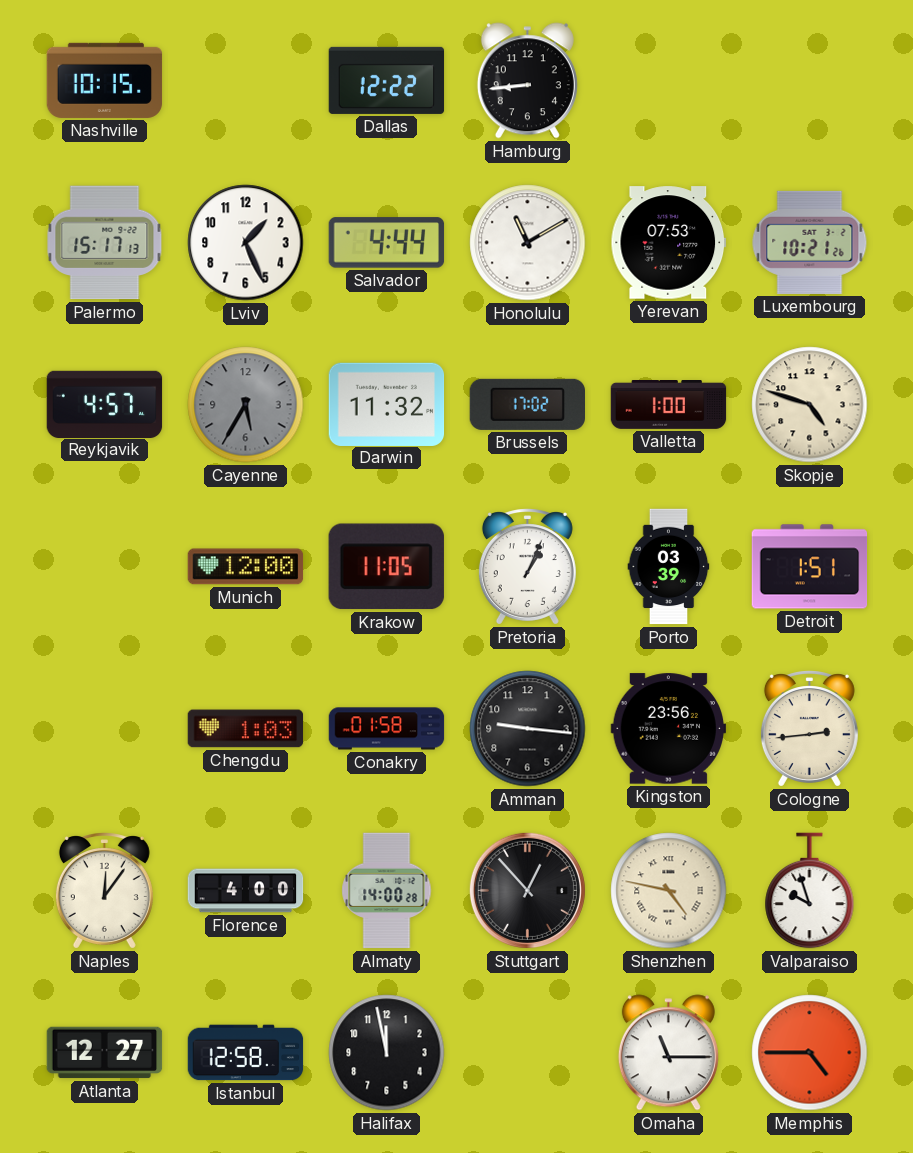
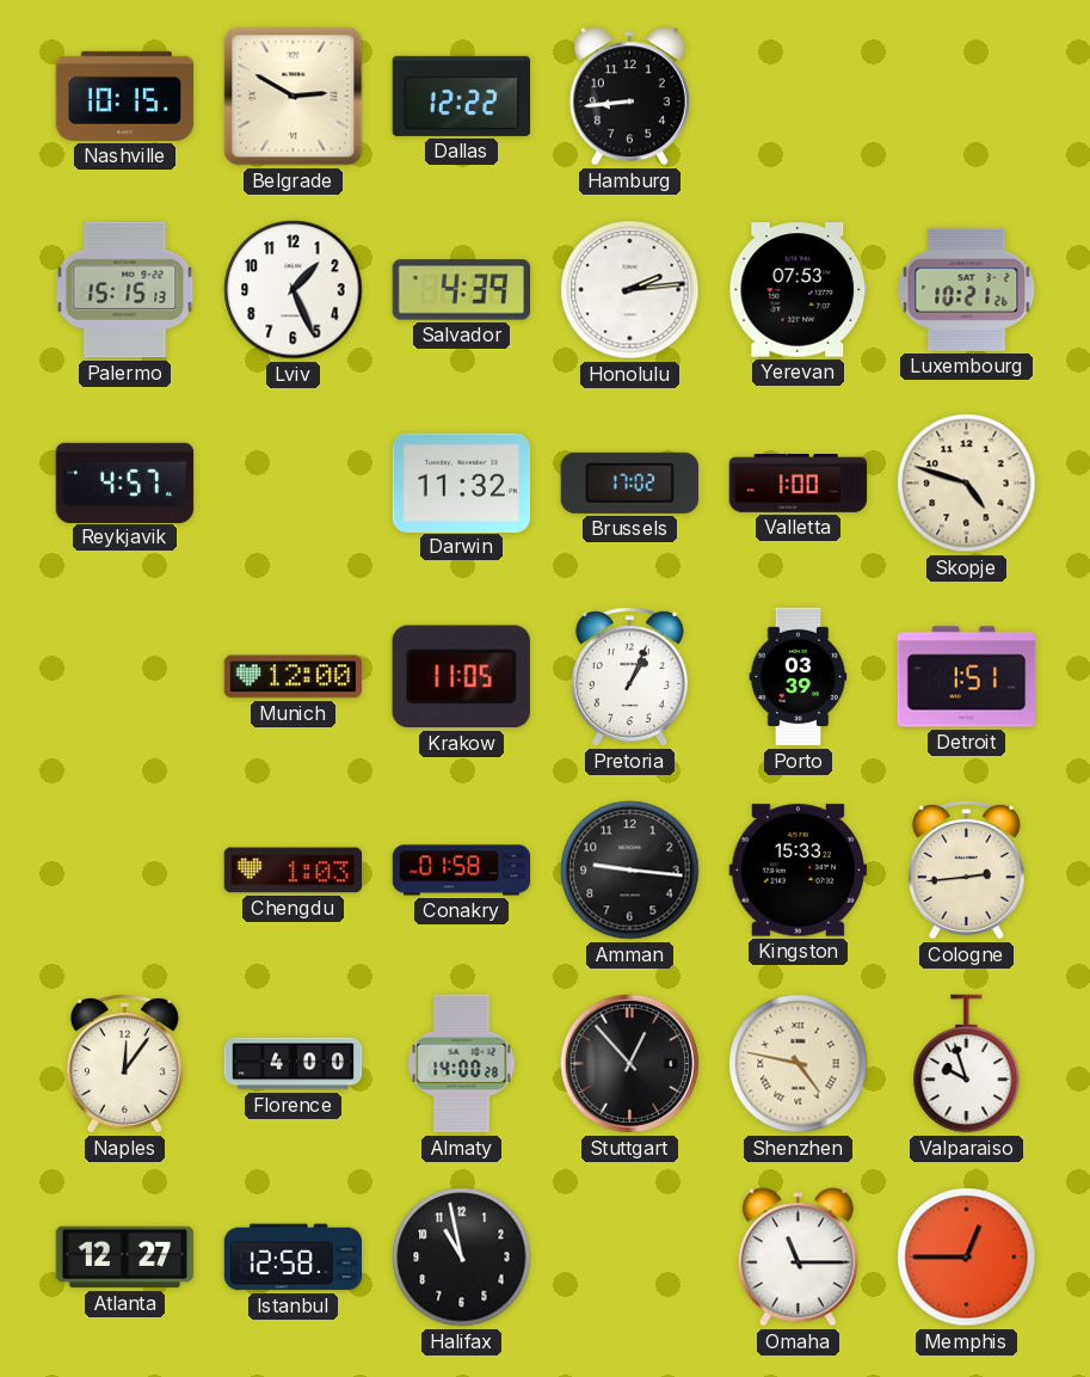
Belgrade: none -> 2:50 (294, 97)
Palermo: 15:17 -> 15:15 (125, 290)
Salvador: 4:44 -> 4:39 (462, 290)
Honolulu: 11:10 -> 2:14 (630, 290)
Cayenne: 5:35 -> none (246, 405)
Kingston: 23:56 -> 15:33 (798, 871)
Halifax: 11:58 -> 10:58 (462, 1258)
Memphis: 4:45 -> 12:45 (967, 1258)
